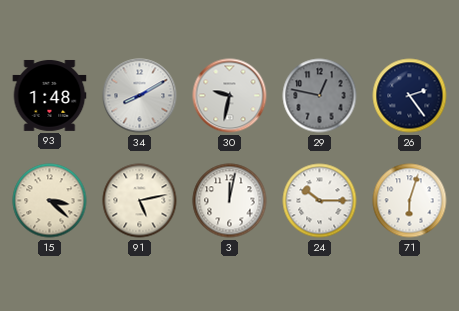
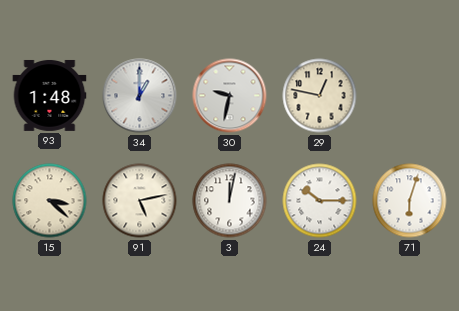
34: 8:10 -> 1:00 (140, 96)
29 dial: grey -> cream (320, 96)
26: 2:24 -> none (410, 96)
